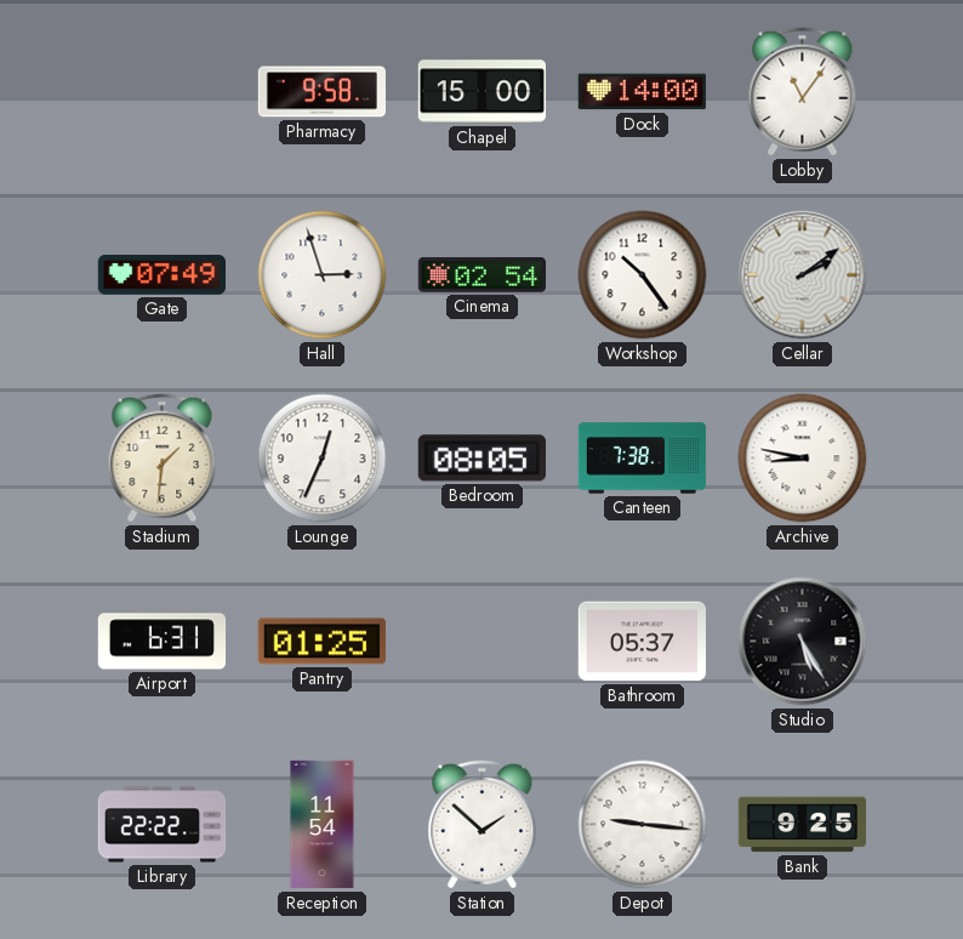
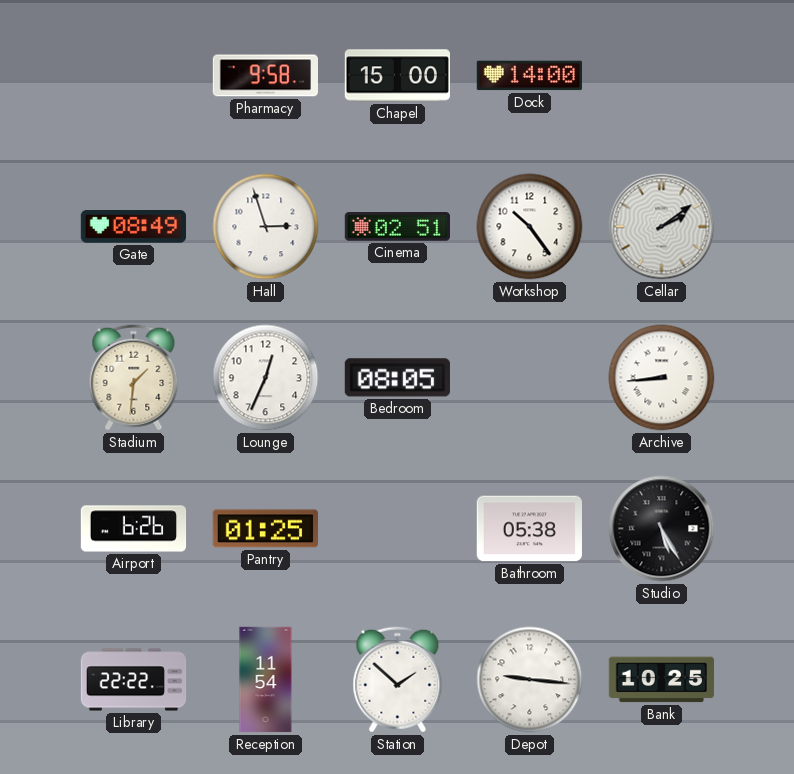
Lobby: 11:06 -> none (803, 92)
Gate: 07:49 -> 08:49 (133, 227)
Cinema: 02:54 -> 02:51 (397, 227)
Canteen: 7:38 -> none (643, 459)
Archive: 8:47 -> 8:44 (662, 378)
Airport: 6:31 -> 6:26 (134, 529)
Bathroom: 05:37 -> 05:38 (529, 529)
Bank: 9:25 -> 10:25 (661, 680)
